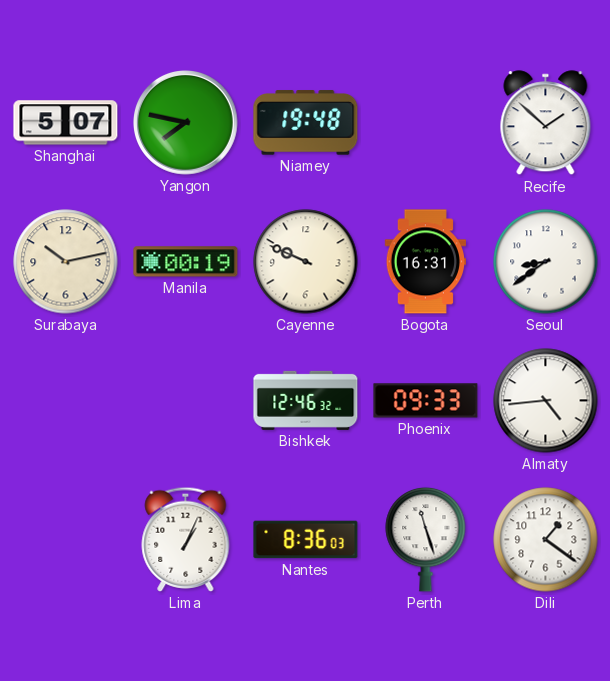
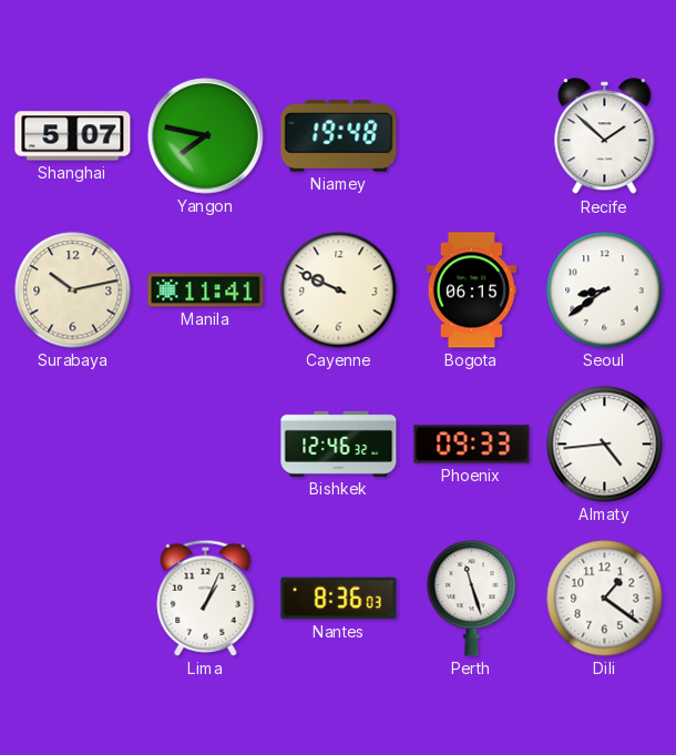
Manila: 00:19 -> 11:41 (206, 290)
Bogota: 16:31 -> 06:15 (471, 290)
